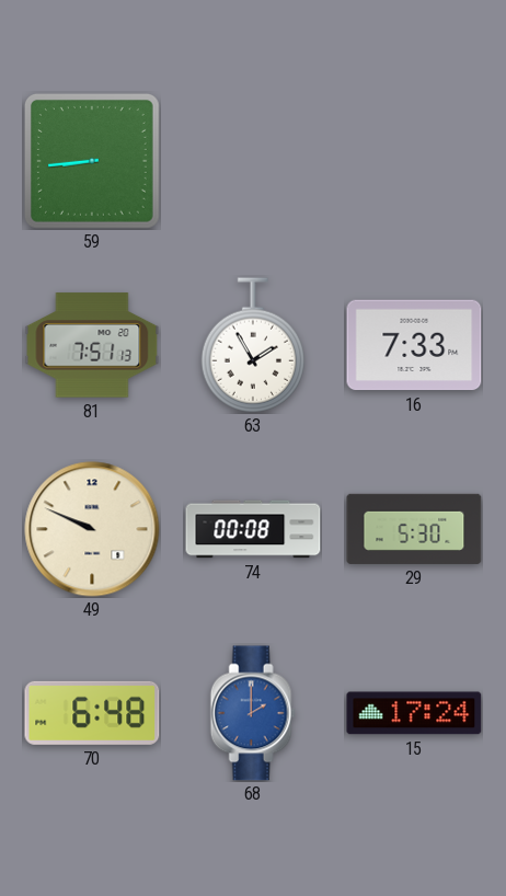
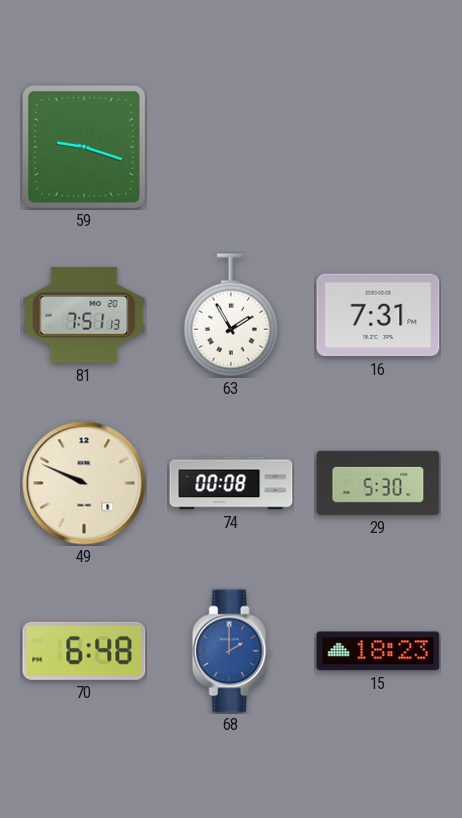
59: 8:44 -> 9:18 (84, 147)
16: 7:33 -> 7:31 (378, 315)
15: 17:24 -> 18:23 (378, 651)
